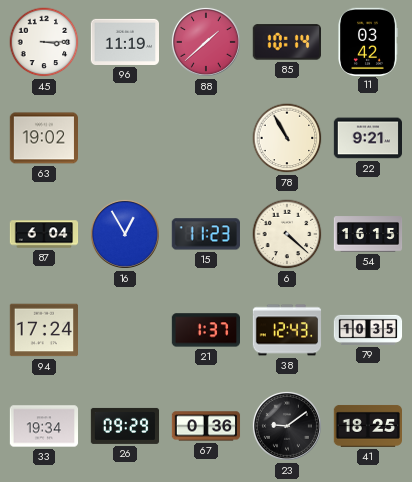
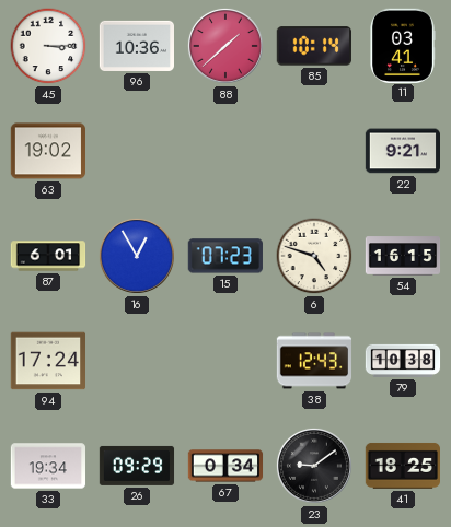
96: 11:19 -> 10:36 (136, 46)
11: 03:42 -> 03:41 (403, 45)
78: 10:55 -> none (287, 138)
87: 6:04 -> 6:01 (48, 256)
15: 11:23 -> 07:23 (225, 256)
6: 4:22 -> 4:48 (314, 256)
21: 1:37 -> none (205, 330)
79: 10:35 -> 10:38 (403, 361)
67: 0:36 -> 0:34 (225, 466)
